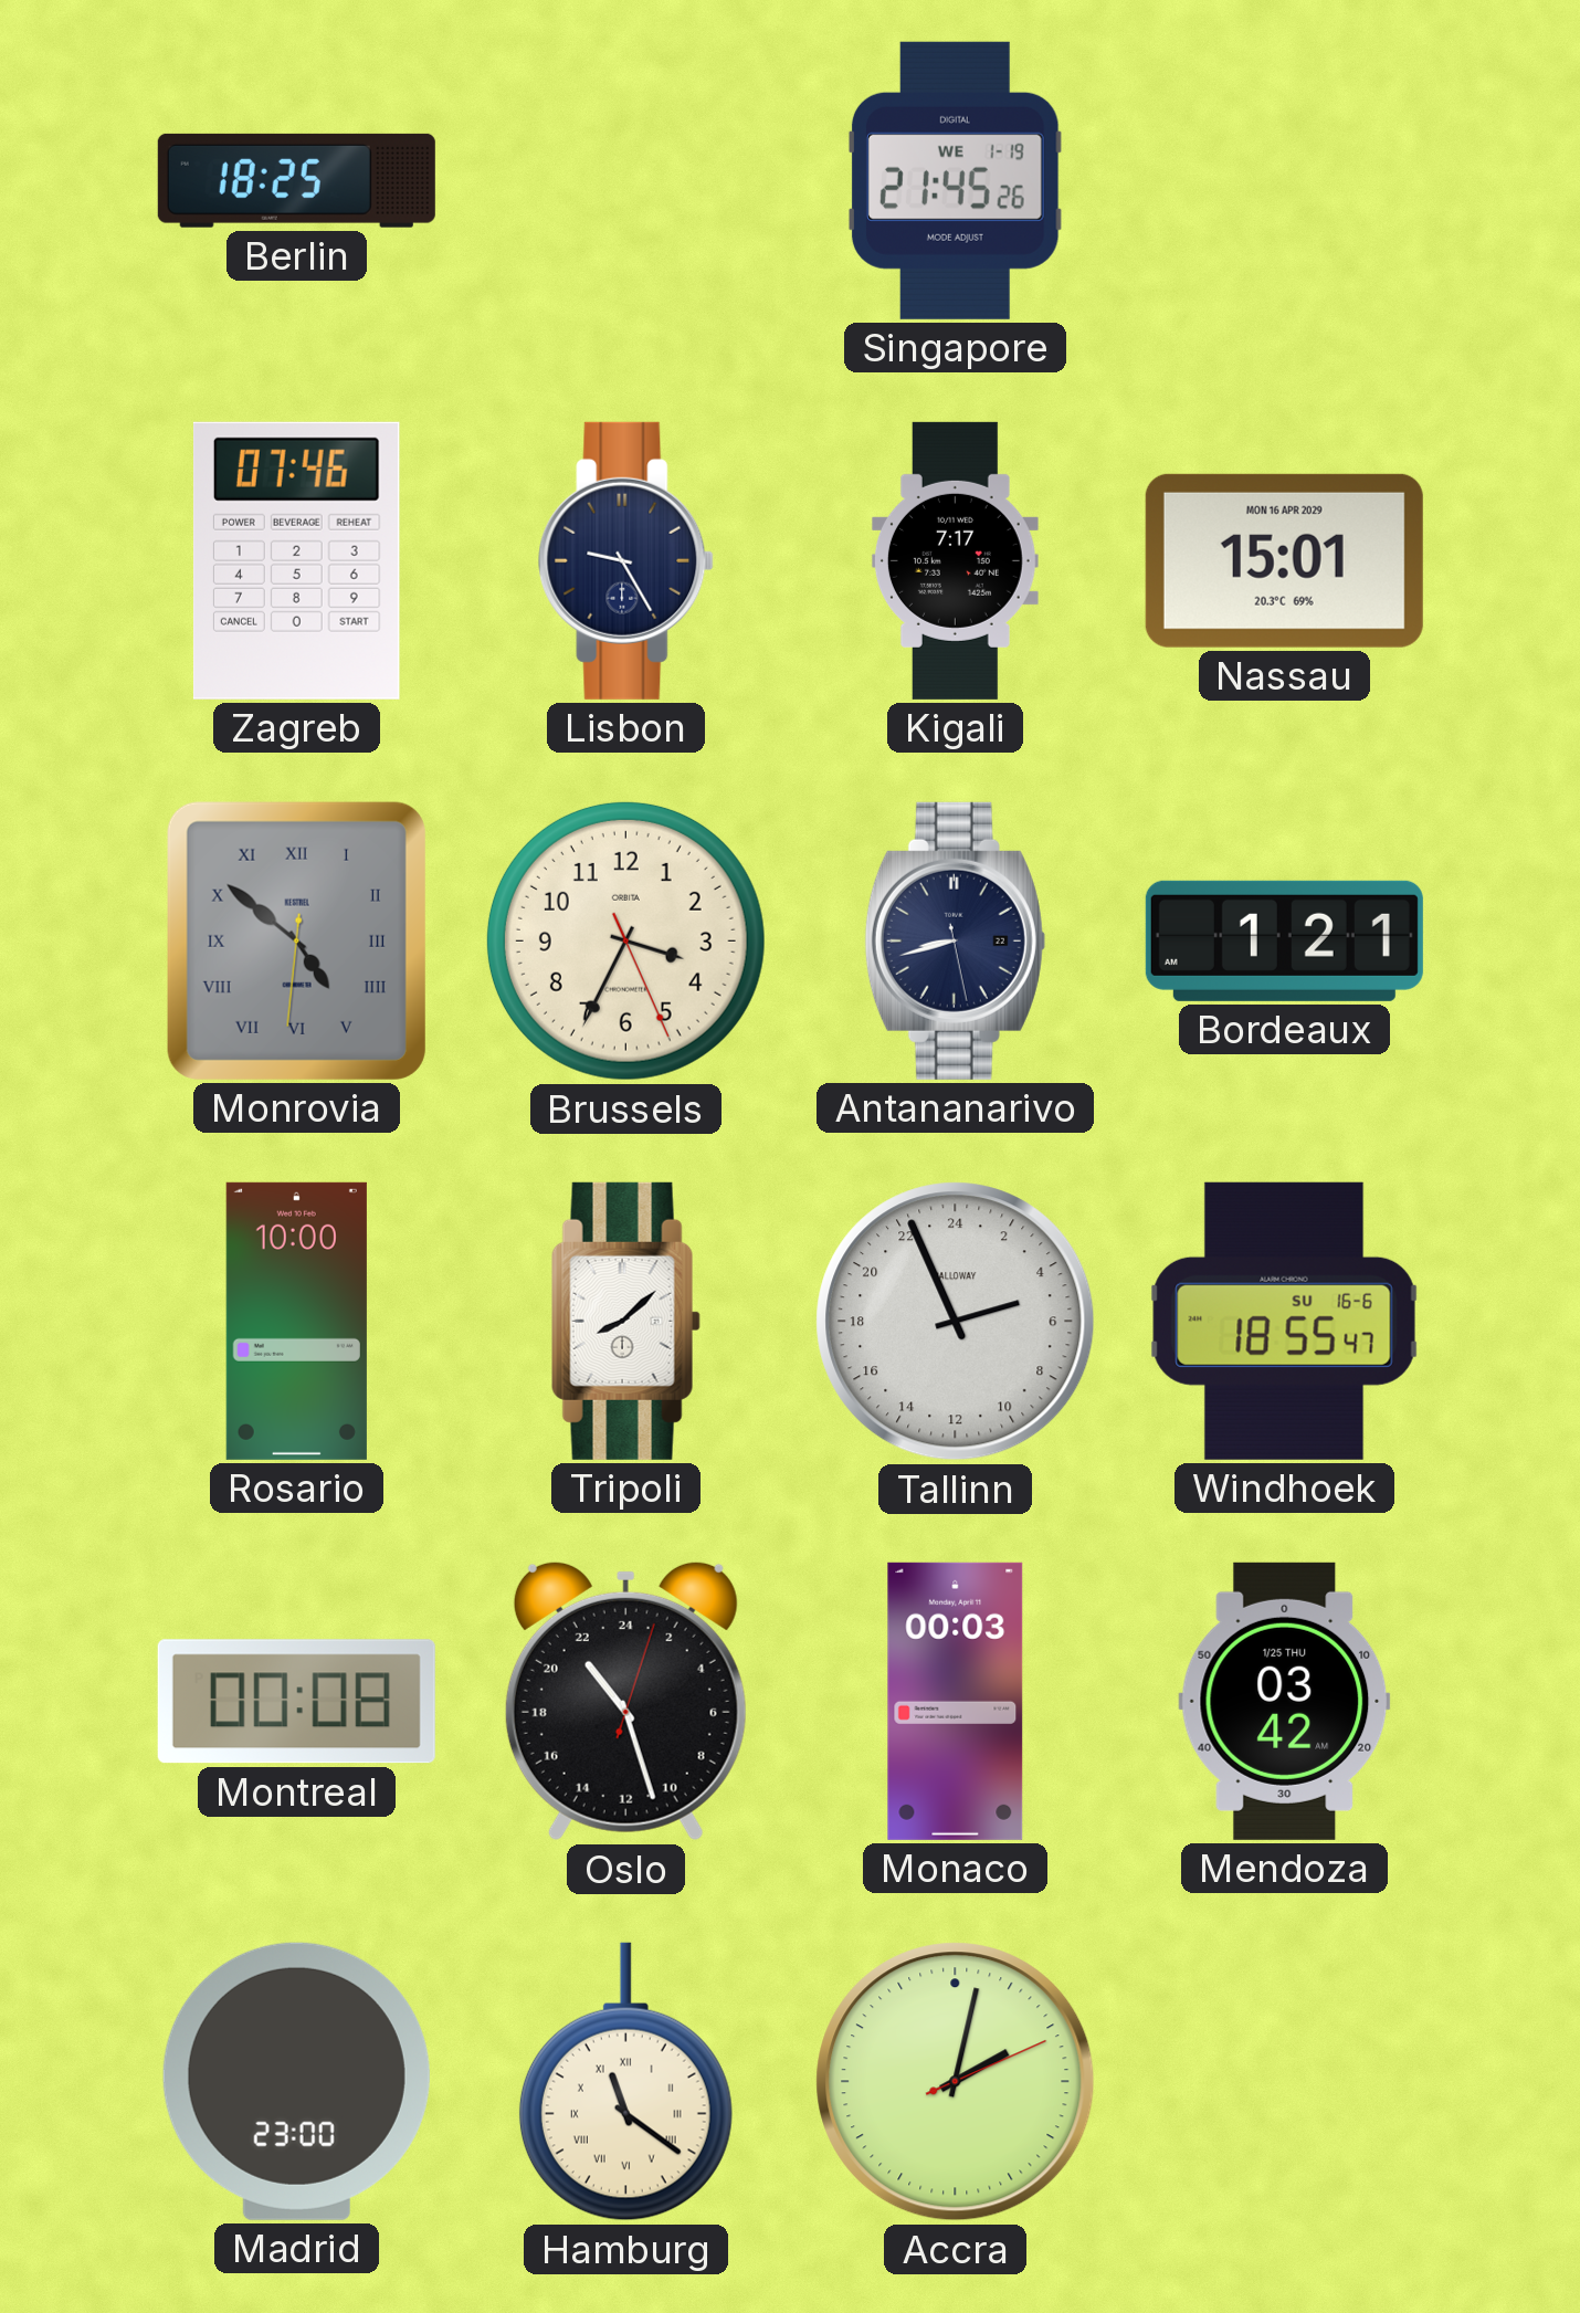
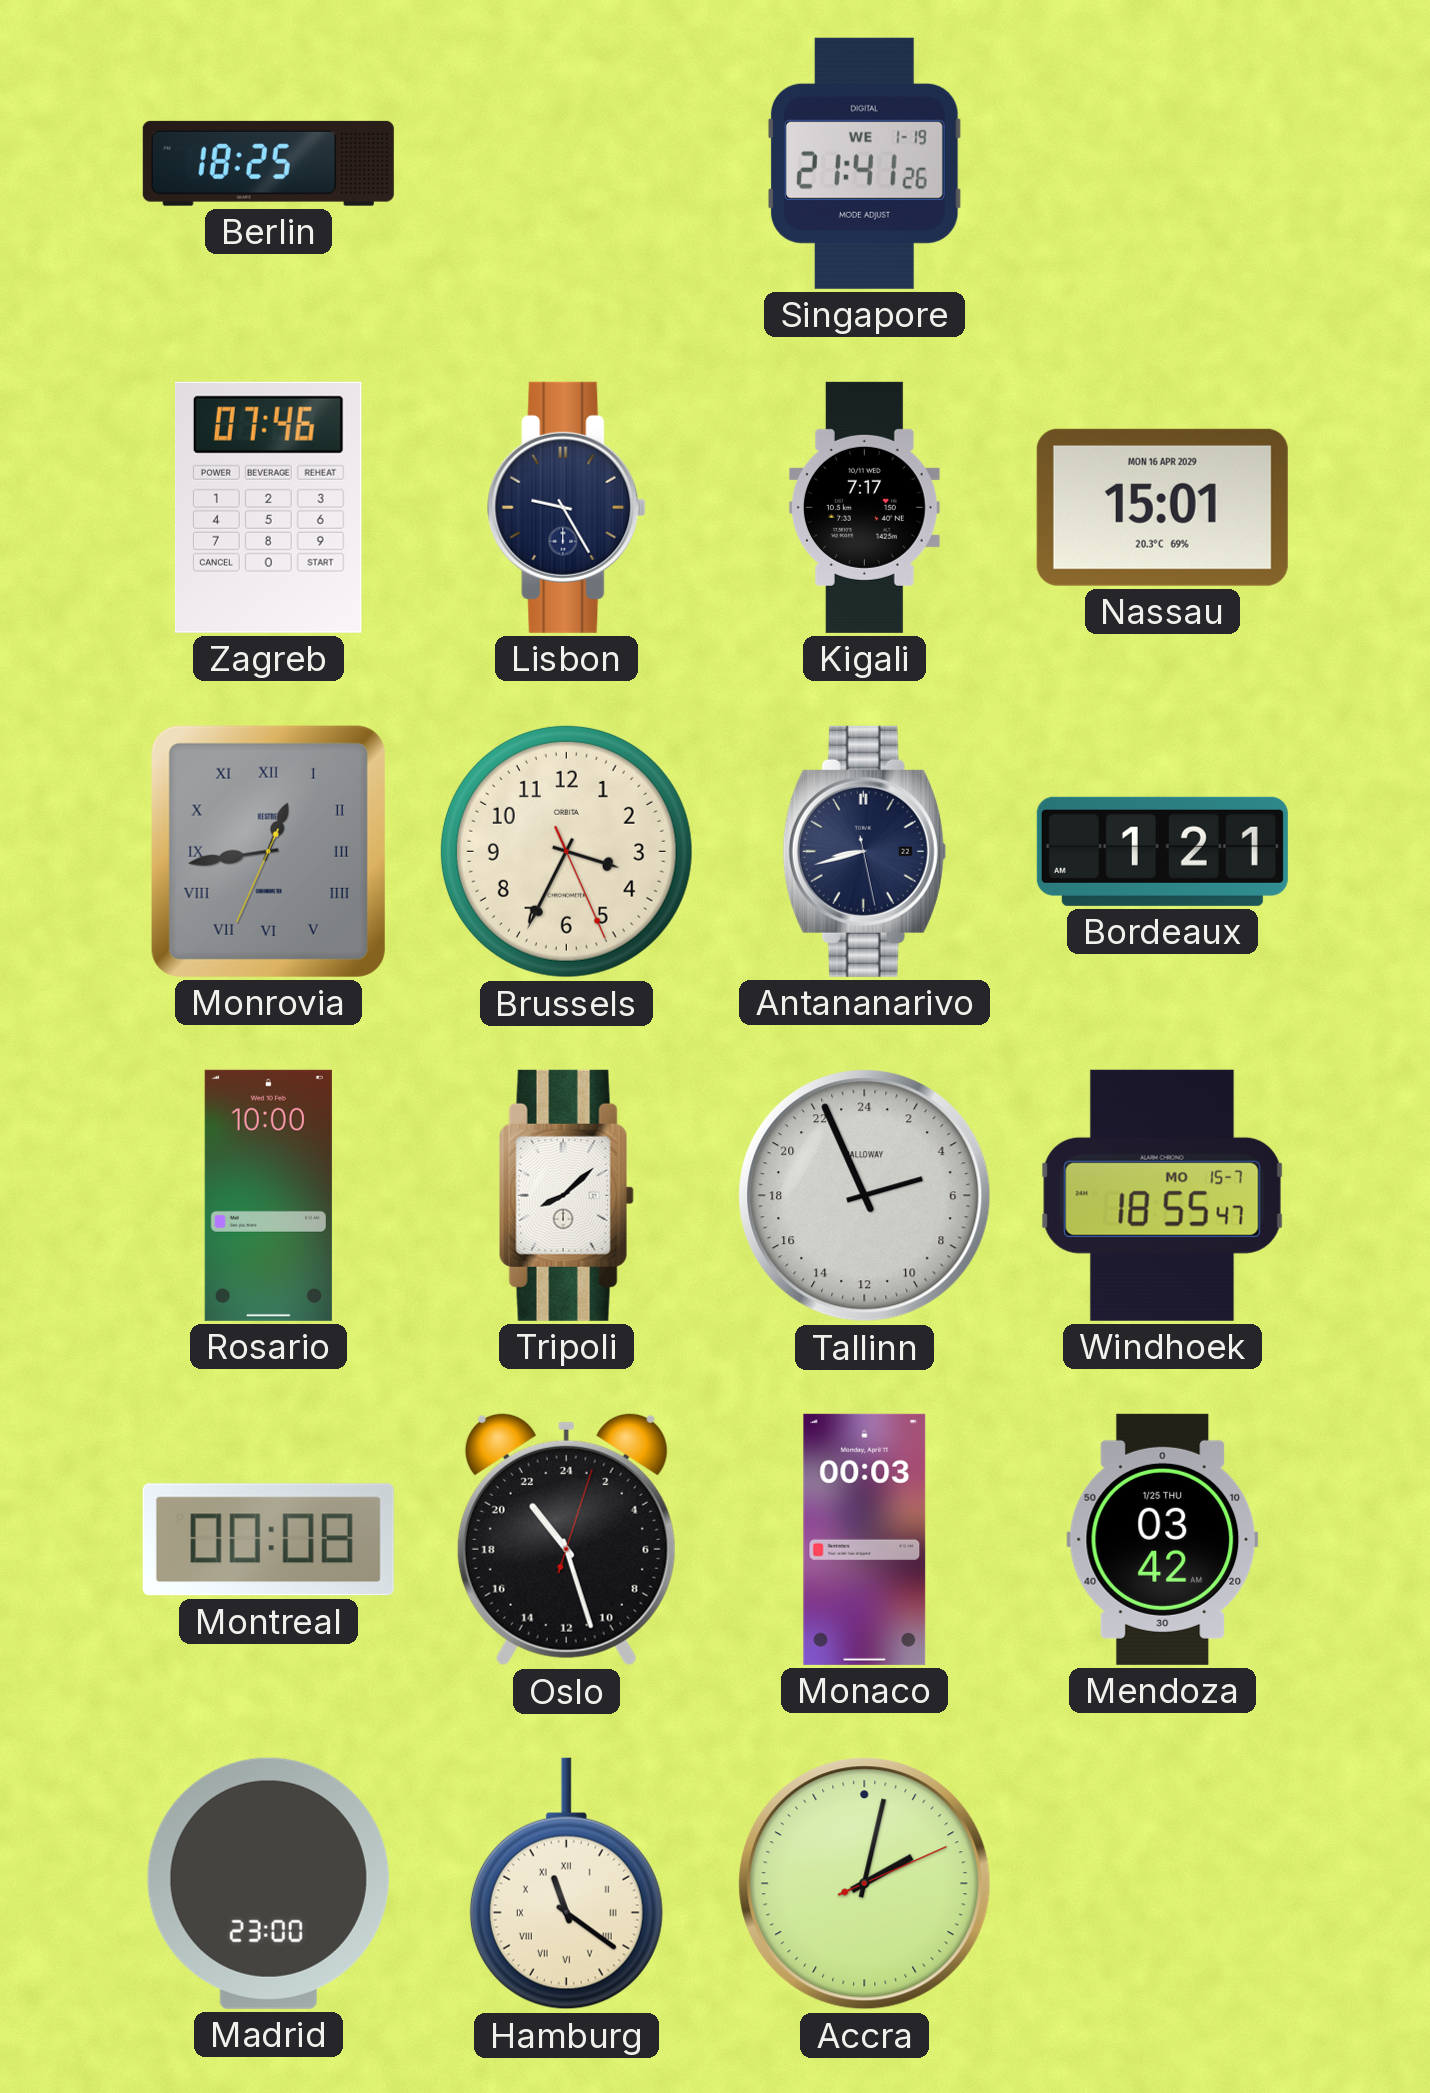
Singapore: 21:45 -> 21:41 (864, 163)
Monrovia: 4:51 -> 12:43 (268, 851)
Windhoek date: SU 16-6 -> MO 15-7 (1162, 1195)
